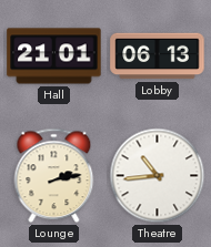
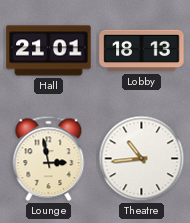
Lobby: 06:13 -> 18:13 (142, 51)
Lounge: 2:13 -> 2:58 (49, 159)
